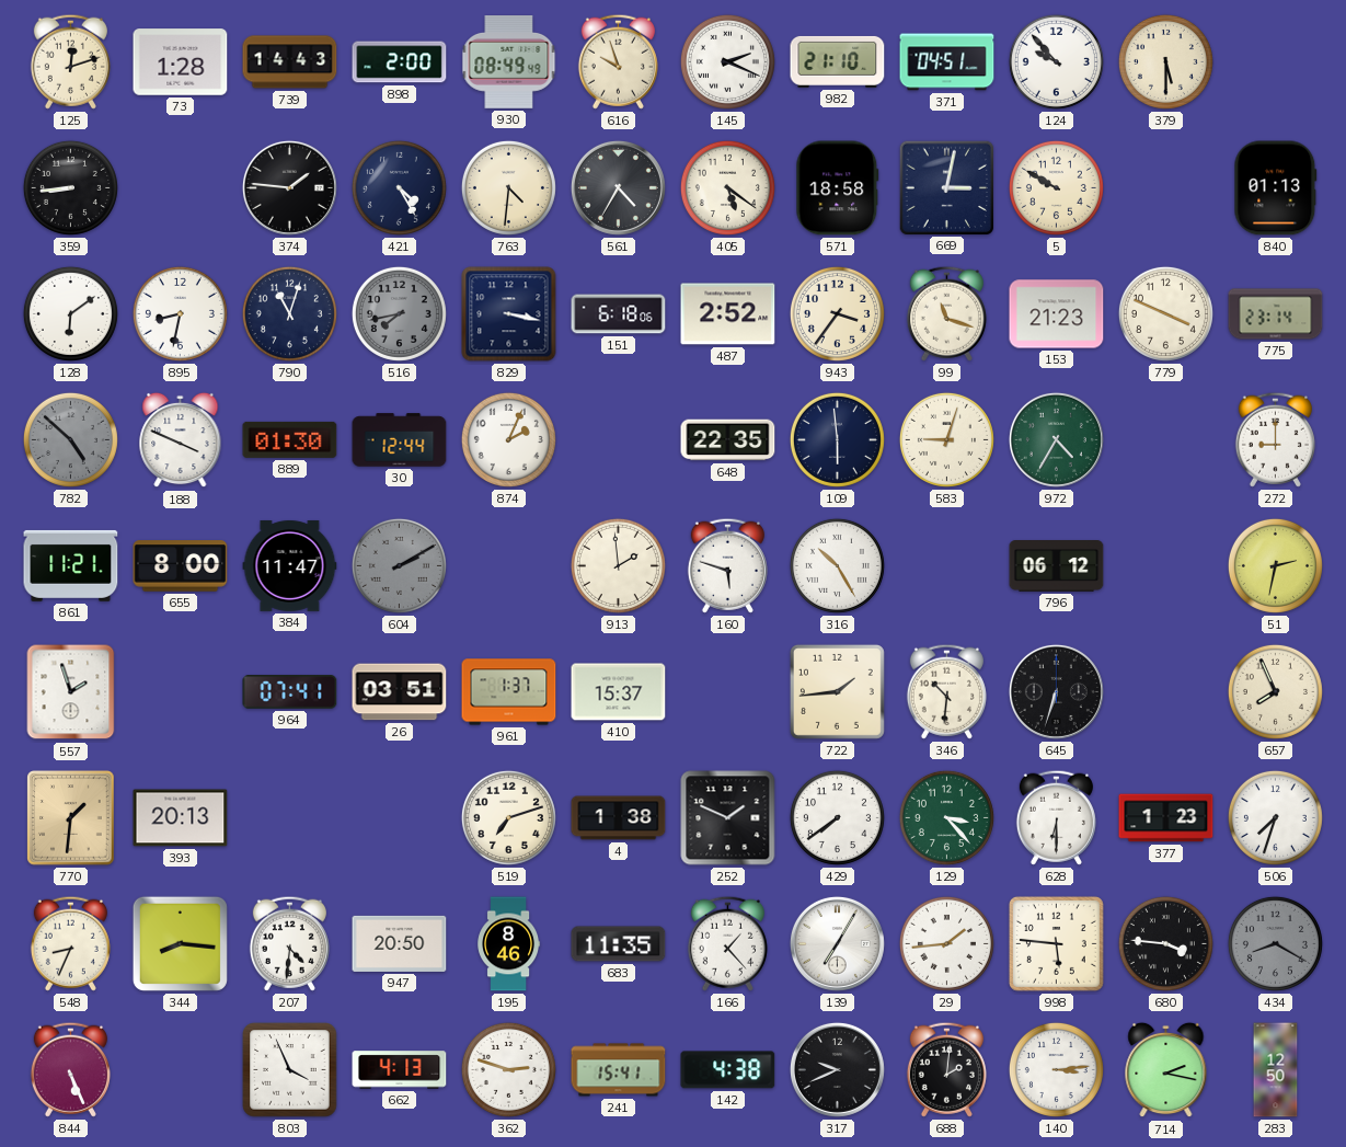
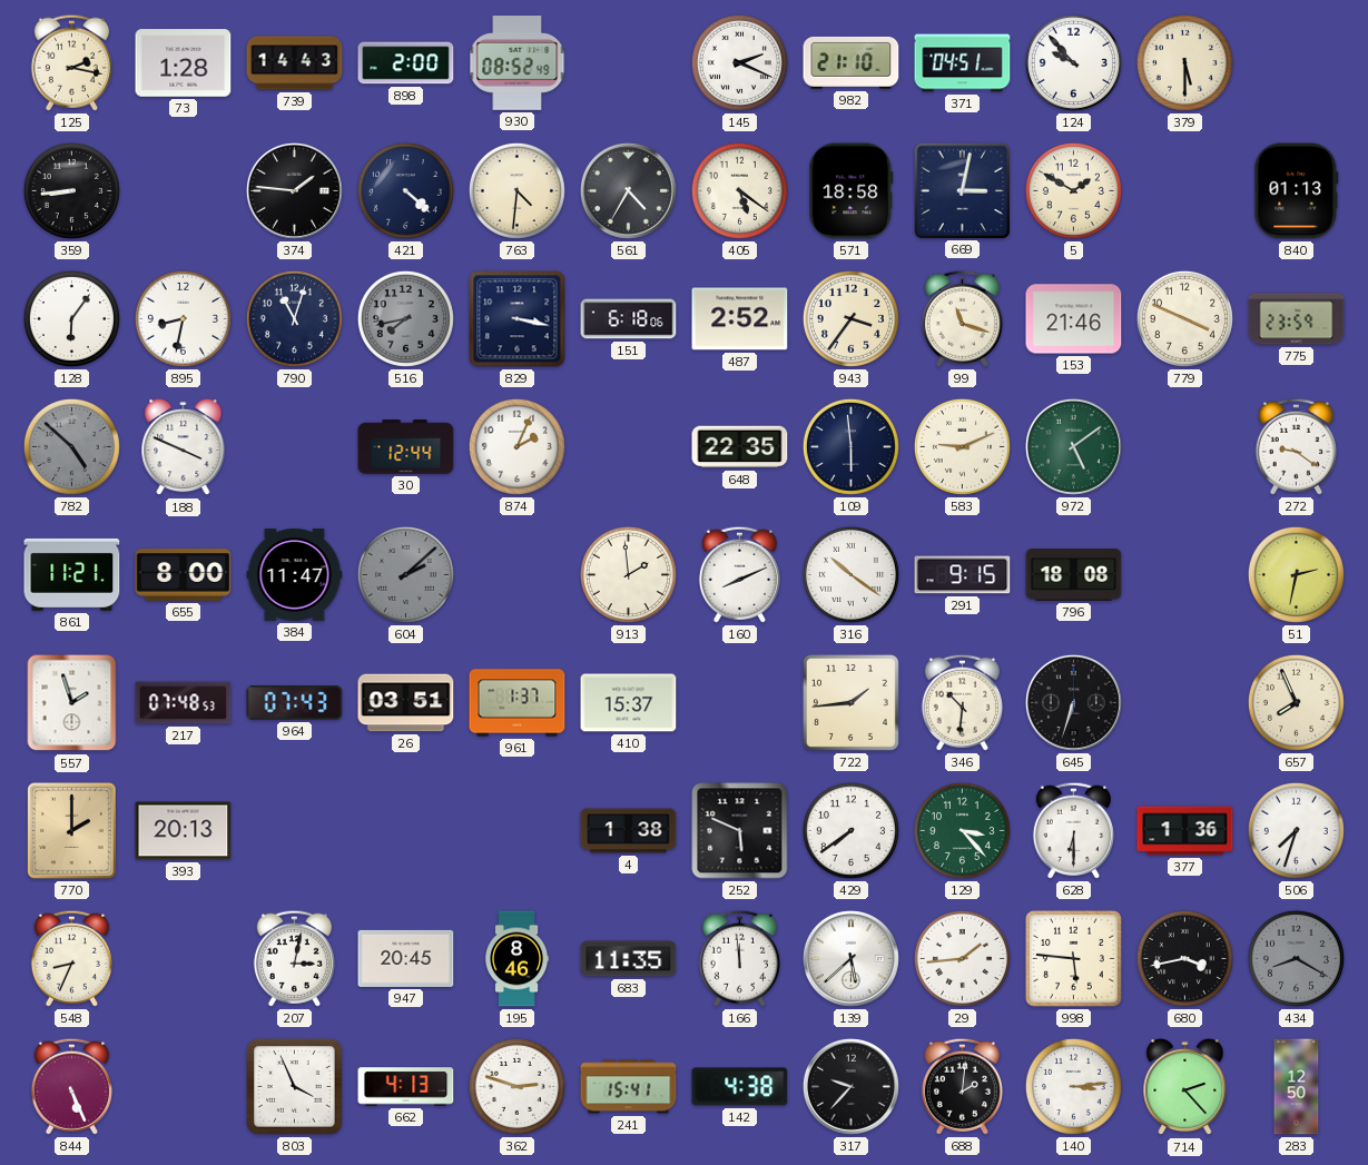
125: 12:12 -> 2:17 (71, 62)
930: 08:49 -> 08:52 (518, 63)
616: 9:57 -> none (618, 61)
421: 4:25 -> 4:22 (405, 190)
5: 9:50 -> 1:50 (1073, 190)
128: 6:09 -> 6:06 (71, 318)
153: 21:23 -> 21:46 (1074, 319)
775: 23:14 -> 23:59 (1297, 319)
889: 01:30 -> none (290, 439)
583: 9:03 -> 9:11 (962, 446)
972: 4:35 -> 5:09 (1073, 446)
272: 9:00 -> 9:21 (1296, 446)
604: 2:10 -> 2:08 (405, 574)
160: 5:48 -> 8:11 (739, 574)
316: 10:25 -> 10:21 (850, 574)
291: none -> 9:15 (963, 575)
796: 06:12 -> 18:08 (1074, 575)
217: none -> 07:48 (184, 703)
964: 07:41 -> 07:43 (295, 703)
770: 1:31 -> 2:00 (72, 831)
519: 7:12 -> none (508, 817)
252: 1:49 -> 5:49 (740, 831)
377: 1:23 -> 1:36 (1185, 831)
344: 8:16 -> none (180, 943)
207: 4:31 -> 3:02 (294, 958)
947: 20:50 -> 20:45 (406, 958)
166: 1:23 -> 11:59 (739, 958)
139: 7:05 -> 5:38 (850, 958)
680: 3:46 -> 3:43 (1184, 958)
317: 9:41 -> 9:37 (850, 1086)
714: 2:17 -> 2:23 (1185, 1087)
